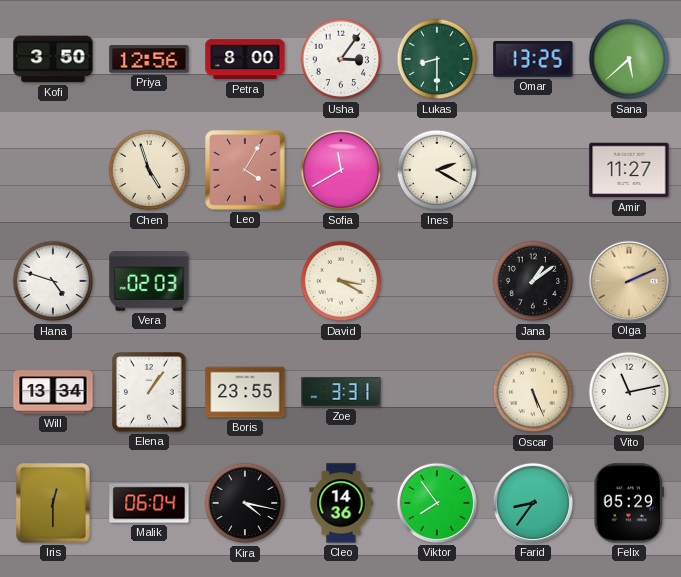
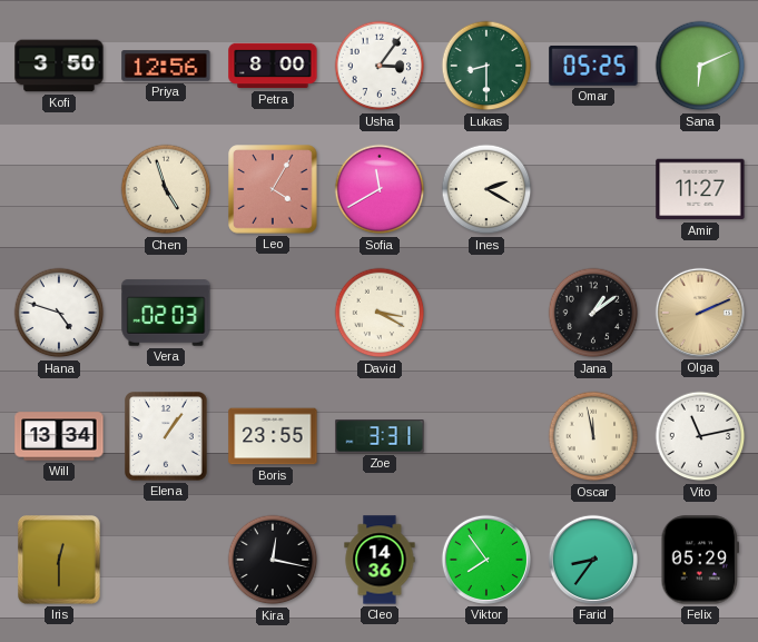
Omar: 13:25 -> 05:25 (593, 67)
Sana: 5:38 -> 6:11 (700, 66)
Oscar: 5:26 -> 11:58 (593, 436)
Malik: 06:04 -> none (149, 503)
Kira: 4:17 -> 12:17 (273, 560)
